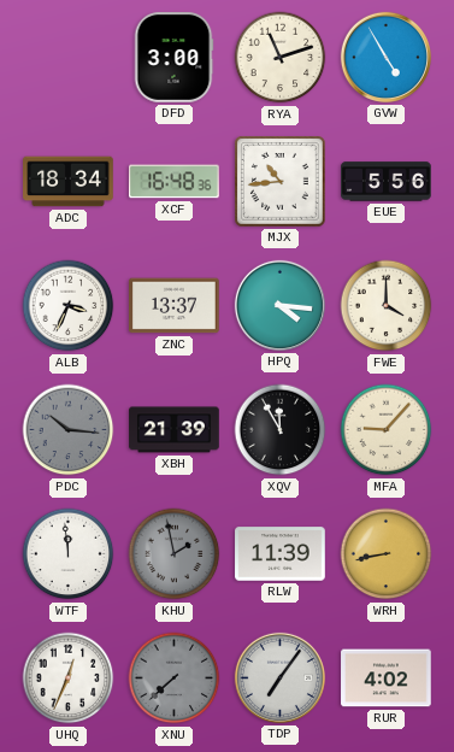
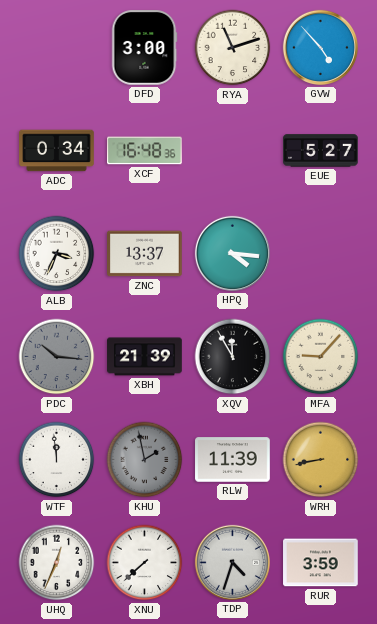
GVW: 4:55 -> 4:53 (320, 47)
ADC: 18:34 -> 0:34 (57, 151)
MJX: 10:44 -> none (281, 182)
EUE: 5:56 -> 5:27 (321, 151)
FWE: 4:00 -> none (387, 306)
XNU dial: grey -> white (145, 563)
TDP: 7:06 -> 4:33 (232, 562)
RUR: 4:02 -> 3:59 (321, 563)
